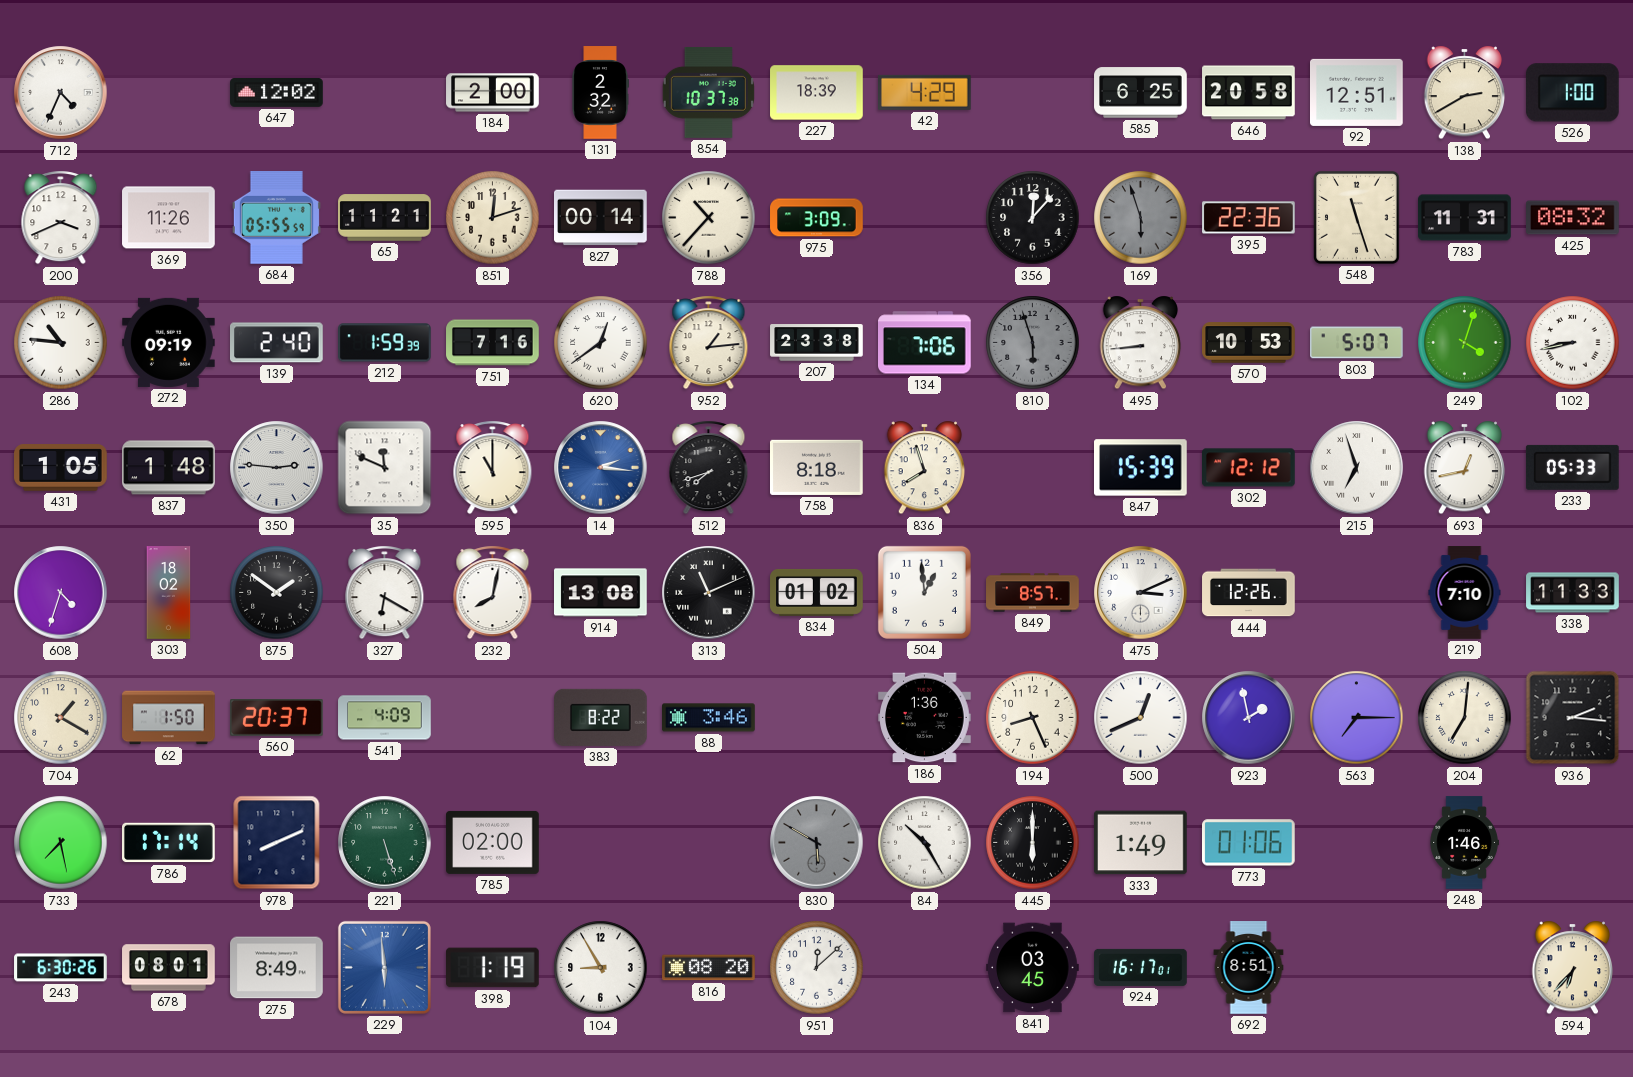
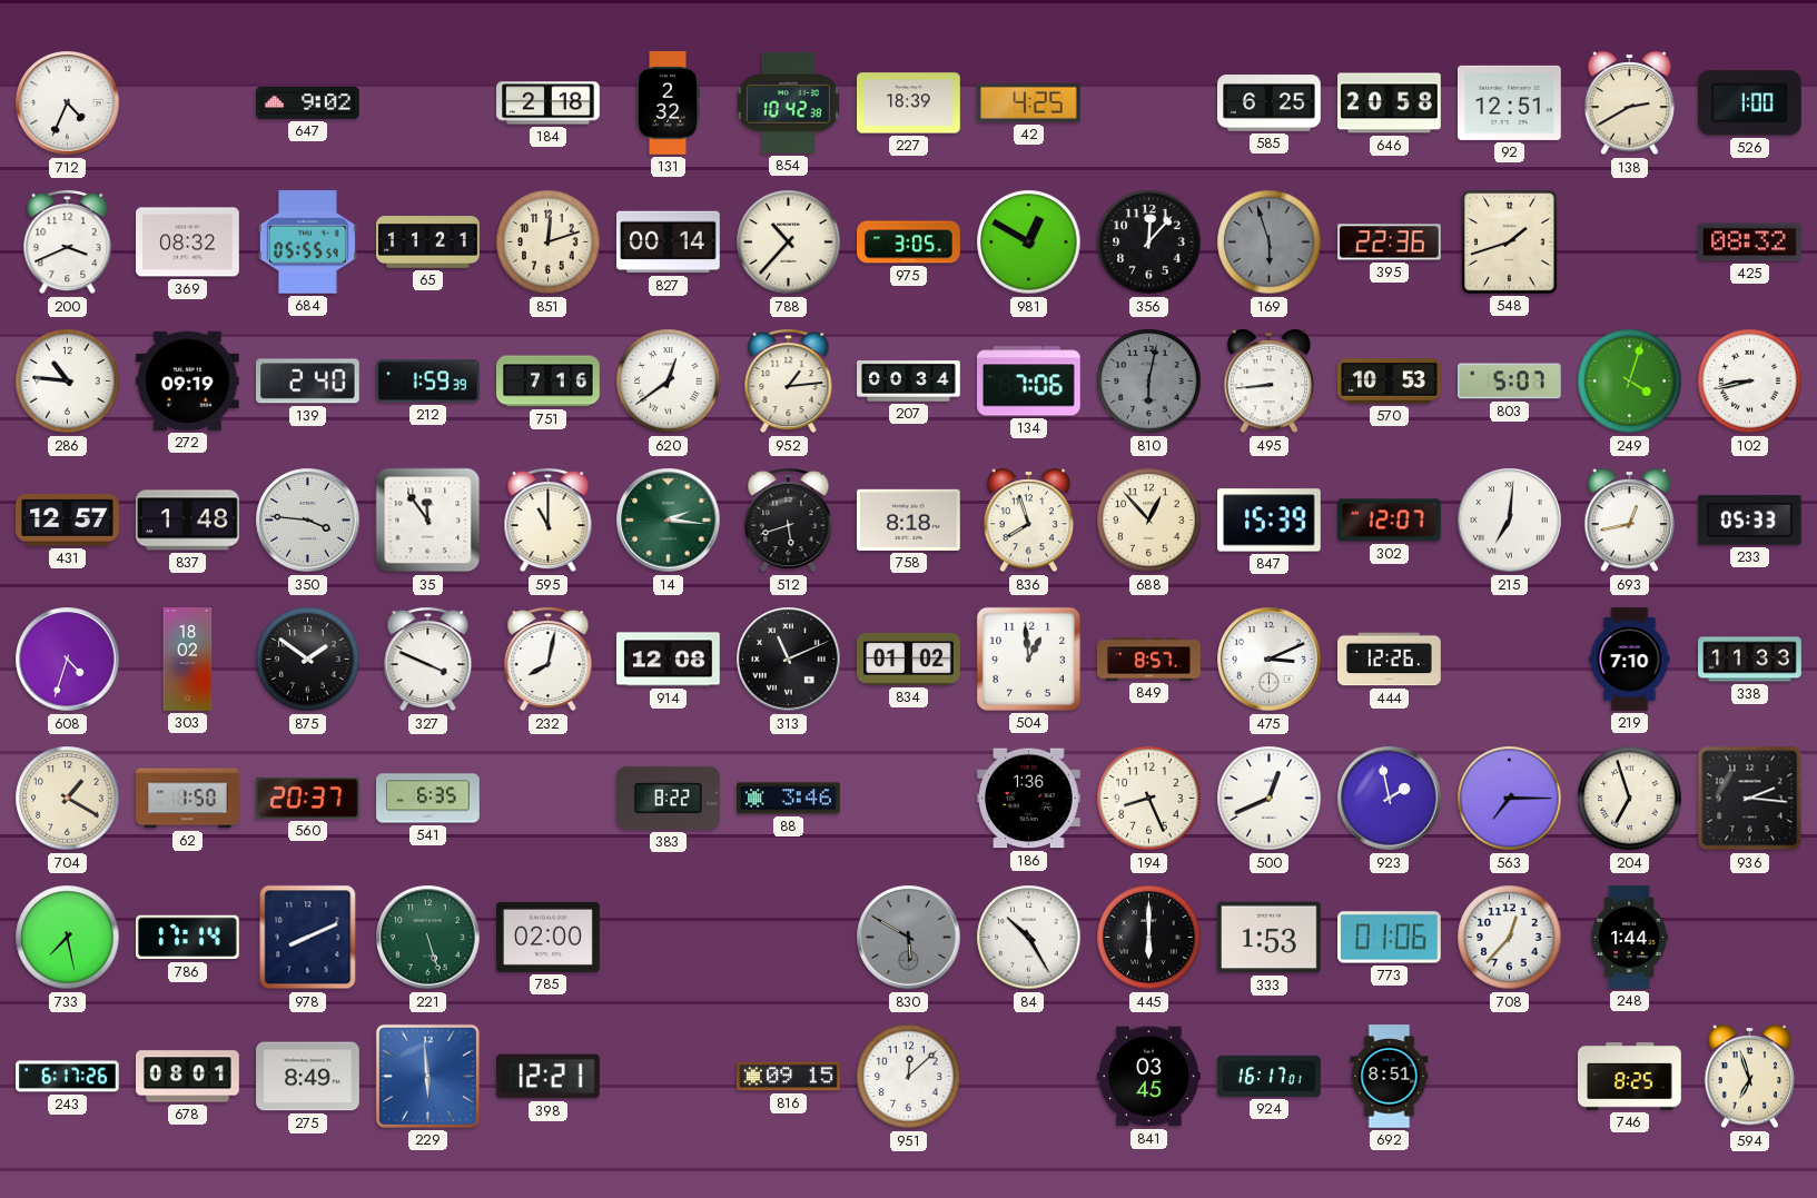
647: 12:02 -> 9:02 (308, 103)
184: 2:00 -> 2:18 (549, 103)
854: 10:37 -> 10:42 (788, 102)
42: 4:29 -> 4:25 (1029, 102)
369: 11:26 -> 08:32 (188, 242)
975: 3:09 -> 3:05 (909, 242)
981: none -> 12:50 (1029, 242)
548: 11:27 -> 1:42 (1510, 242)
783: 11:31 -> none (1465, 218)
207: 23:38 -> 00:34 (909, 382)
810: 5:57 -> 6:02 (1149, 382)
431: 1:05 -> 12:57 (68, 521)
350: 2:46 -> 3:46 (308, 521)
35: 11:49 -> 11:54 (428, 521)
14 dial: blue -> green (669, 521)
512: 7:42 -> 5:42 (789, 521)
688: none -> 12:53 (1149, 521)
302: 12:12 -> 12:07 (1390, 521)
215: 6:57 -> 7:01 (1510, 521)
327: 6:20 -> 3:49 (428, 660)
914: 13:08 -> 12:08 (669, 660)
541: 4:09 -> 6:35 (428, 799)
204: 7:01 -> 6:57 (1630, 799)
333: 1:49 -> 1:53 (1270, 938)
708: none -> 12:37 (1510, 938)
248: 1:46 -> 1:44 (1629, 938)
243: 6:30 -> 6:17 (68, 1077)
398: 1:19 -> 12:21 (549, 1077)
104: 8:55 -> none (601, 968)
816: 08:20 -> 09:15 (789, 1077)
746: none -> 8:25 (1630, 1077)
594: 6:37 -> 6:57 (1750, 1077)
